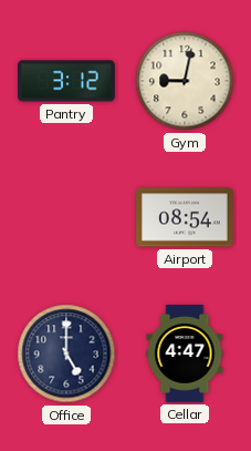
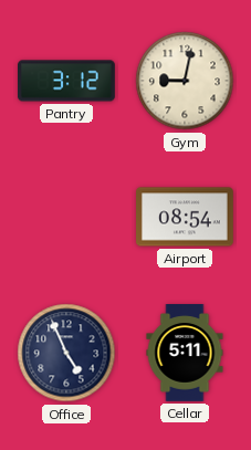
Office: 5:00 -> 4:56 (66, 353)
Cellar: 4:47 -> 5:11 (185, 353)
